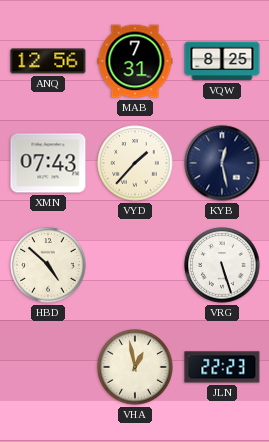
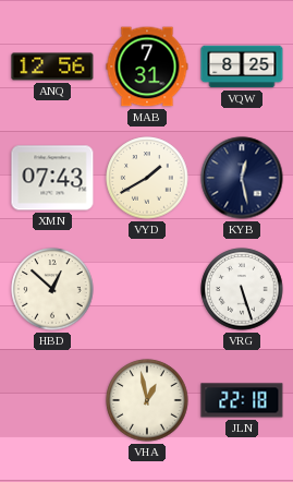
VYD: 1:37 -> 1:40 (147, 178)
HBD: 4:52 -> 12:52 (52, 289)
JLN: 22:23 -> 22:18 (242, 400)
